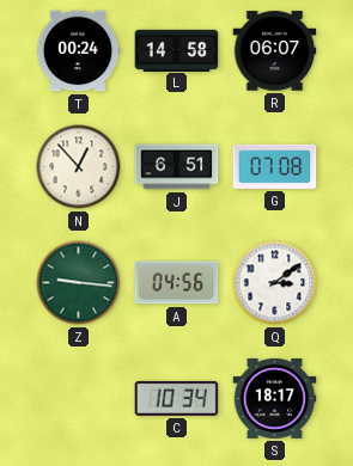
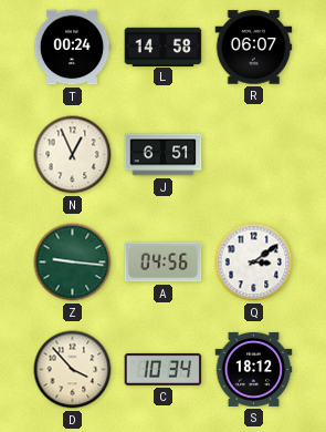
N: 12:53 -> 12:56 (73, 155)
G: 07:08 -> none (275, 166)
D: none -> 3:53 (73, 370)
S: 18:17 -> 18:12 (254, 369)
